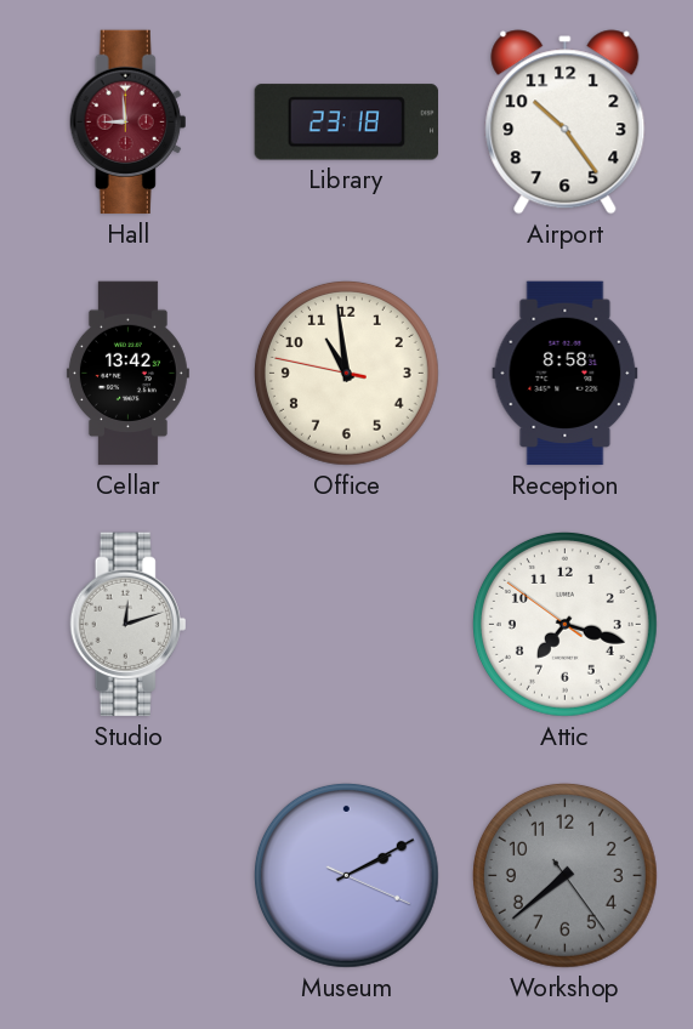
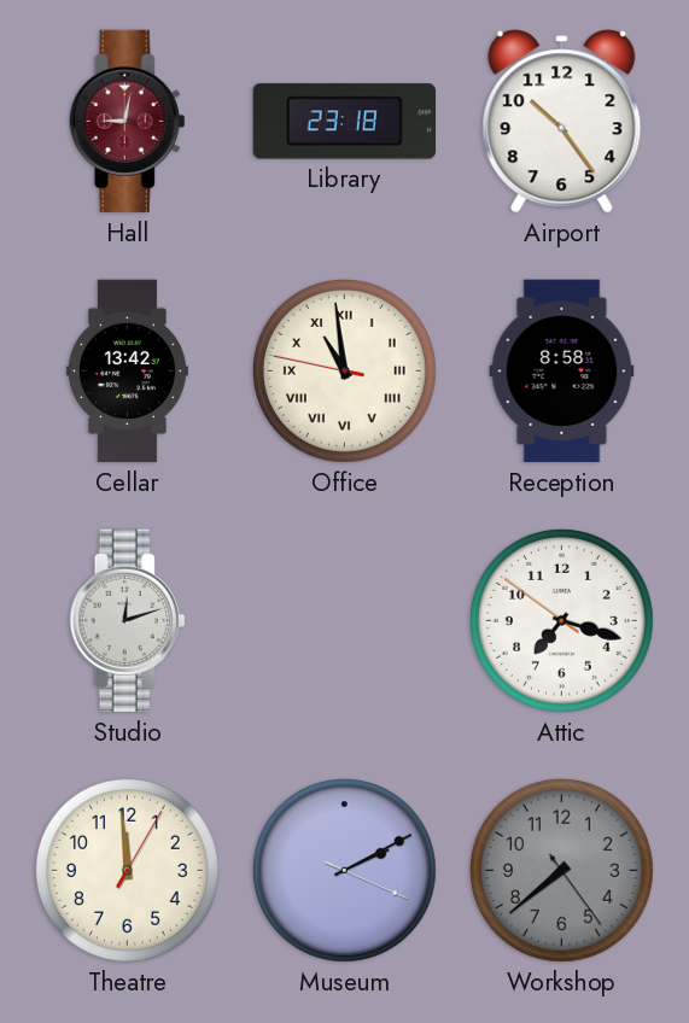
Hall: 8:59 -> 9:02 (128, 122)
Office numerals: Arabic -> Roman (344, 370)
Theatre: none -> 11:59 (127, 870)
